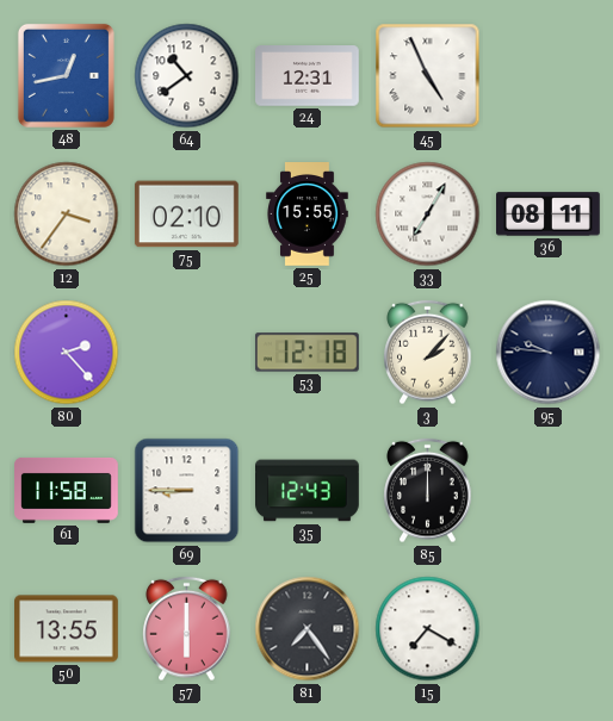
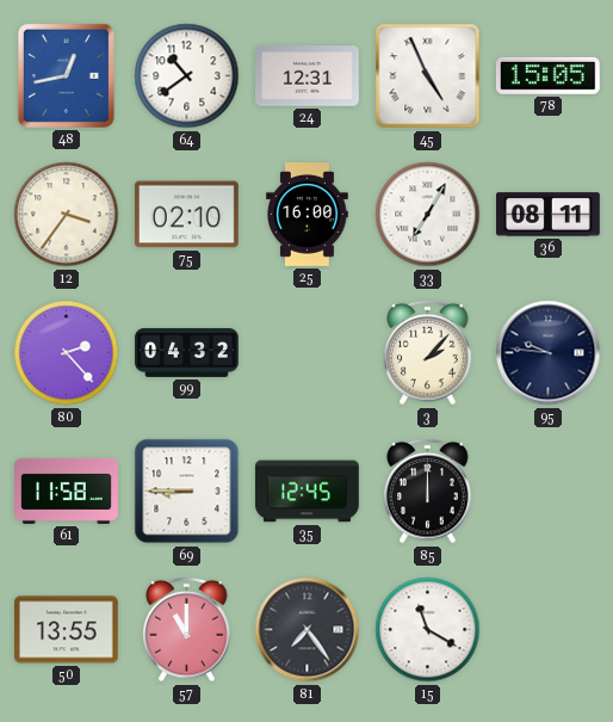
78: none -> 15:05 (547, 75)
25: 15:55 -> 16:00 (308, 215)
99: none -> 04:32 (187, 352)
53: 12:18 -> none (306, 353)
35: 12:43 -> 12:45 (308, 492)
57: 6:00 -> 11:00 (187, 630)
15: 7:20 -> 11:20 (428, 630)
